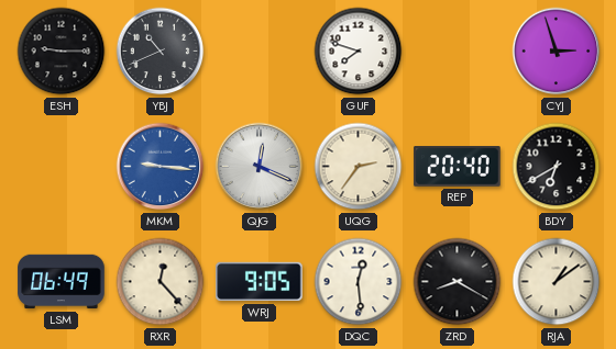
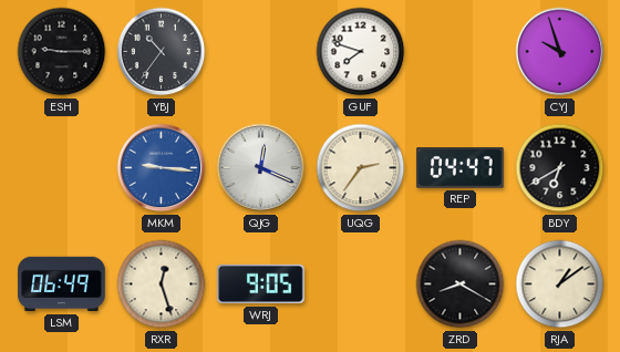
YBJ: 10:41 -> 10:36 (162, 52)
CYJ: 2:57 -> 9:57 (560, 52)
REP: 20:40 -> 04:47 (461, 168)
RXR: 12:23 -> 12:27 (162, 284)
DQC: 12:29 -> none (359, 282)
